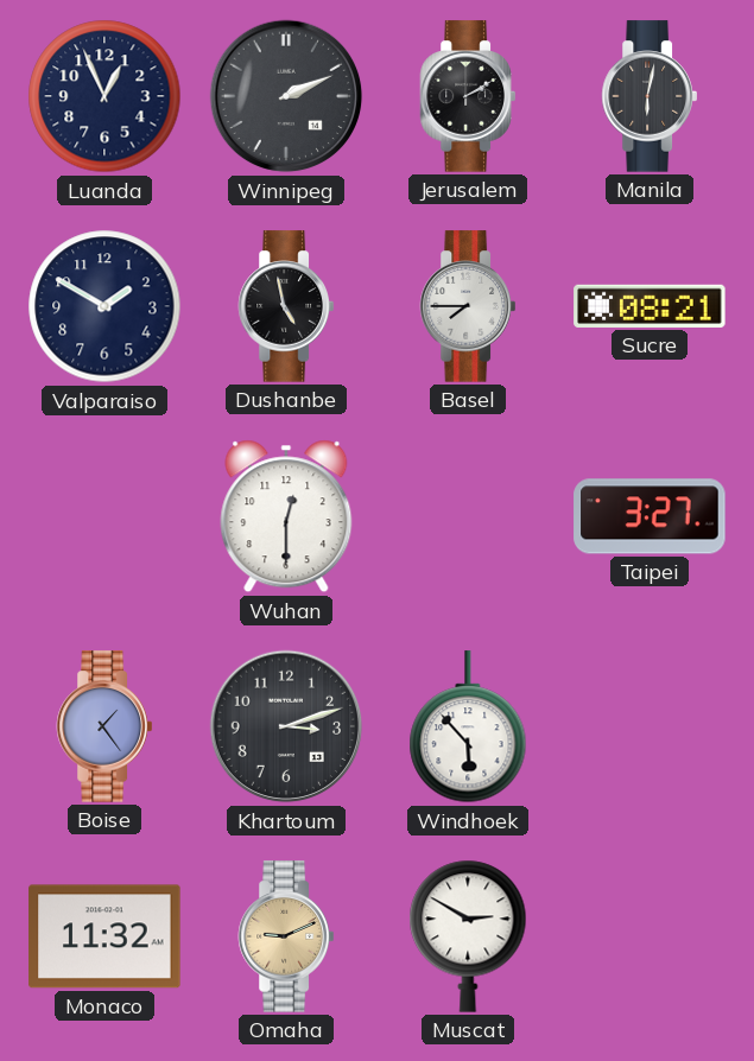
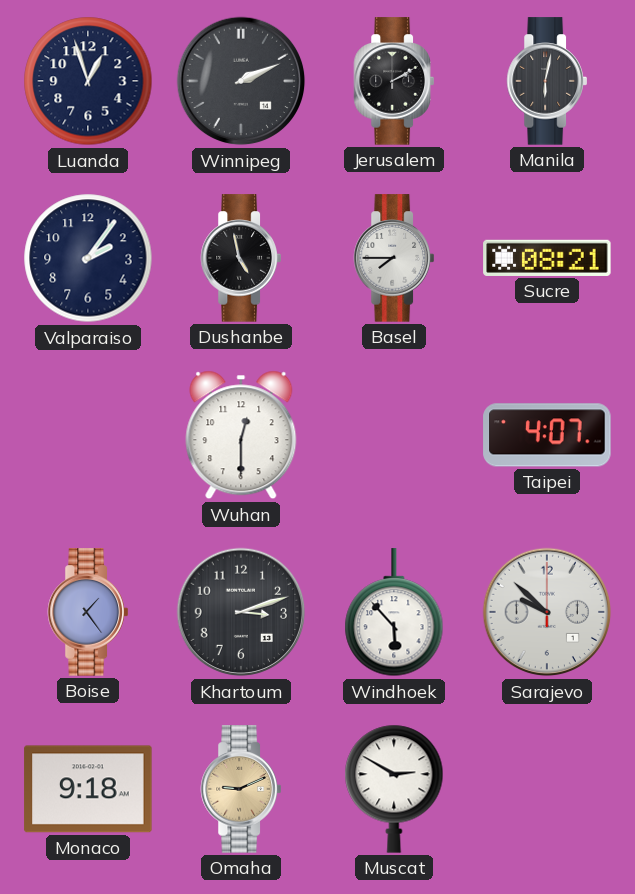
Luanda: 12:56 -> 12:57 (88, 81)
Valparaiso: 1:50 -> 2:06 (88, 258)
Taipei: 3:27 -> 4:07 (547, 435)
Sarajevo: none -> 9:52 (547, 612)
Monaco: 11:32 -> 9:18 (88, 789)
